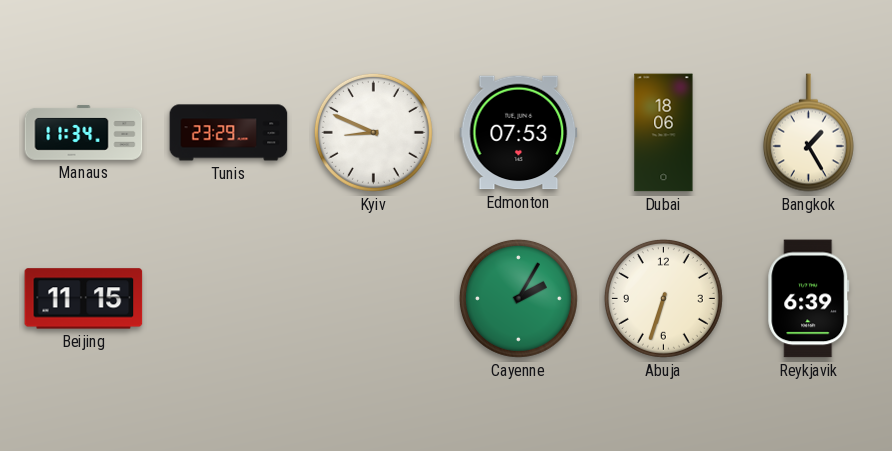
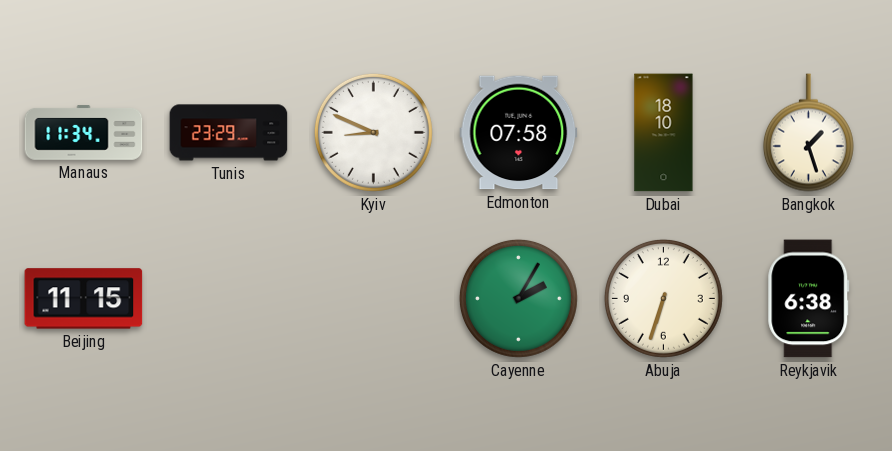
Edmonton: 07:53 -> 07:58 (519, 133)
Dubai: 18:06 -> 18:10 (664, 133)
Bangkok: 1:25 -> 1:27 (808, 133)
Reykjavik: 6:39 -> 6:38 (809, 299)
